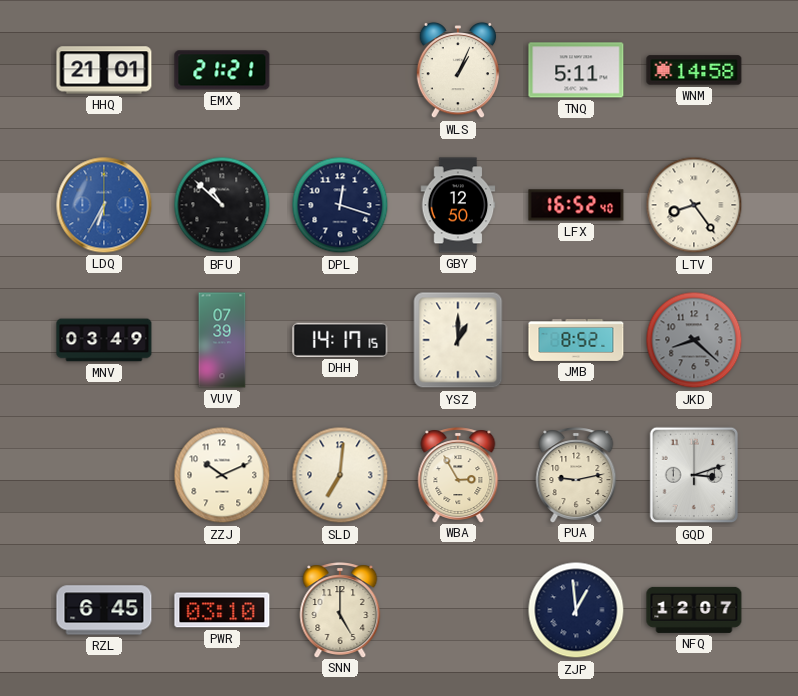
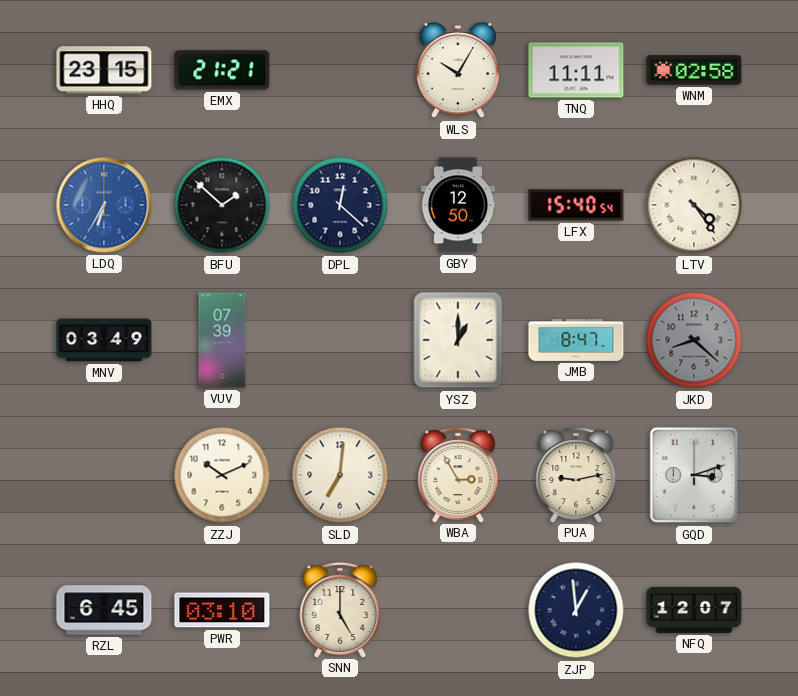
HHQ: 21:01 -> 23:15 (104, 70)
WLS: 1:04 -> 10:05 (457, 70)
TNQ: 5:11 -> 11:11 (576, 70)
WNM: 14:58 -> 02:58 (694, 70)
BFU: 10:52 -> 1:52 (222, 205)
DPL: 12:18 -> 12:22 (340, 205)
LFX: 16:52 -> 15:40 (576, 205)
LTV: 8:24 -> 4:24 (694, 205)
DHH: 14:17 -> none (340, 340)
JMB: 8:52 -> 8:47 (576, 340)
